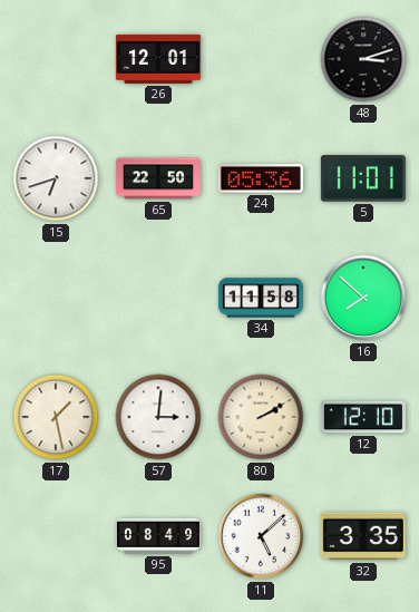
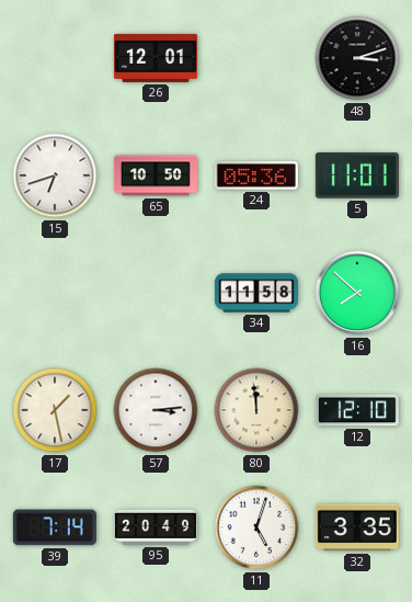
65: 22:50 -> 10:50 (156, 175)
57: 3:01 -> 3:14 (156, 410)
80: 2:10 -> 11:59 (256, 410)
39: none -> 7:14 (55, 527)
95: 08:49 -> 20:49 (156, 527)
11: 5:08 -> 5:03 (256, 527)
